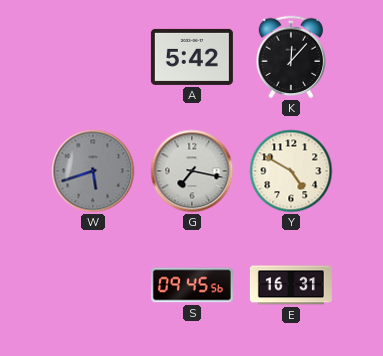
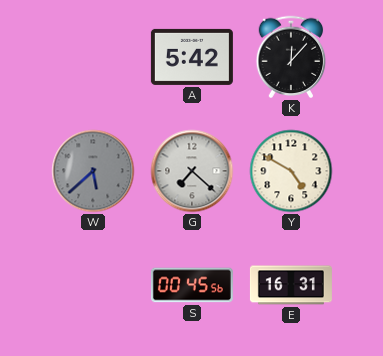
W: 5:42 -> 5:38 (93, 171)
G: 7:17 -> 7:22 (192, 171)
S: 09:45 -> 00:45 (192, 285)
